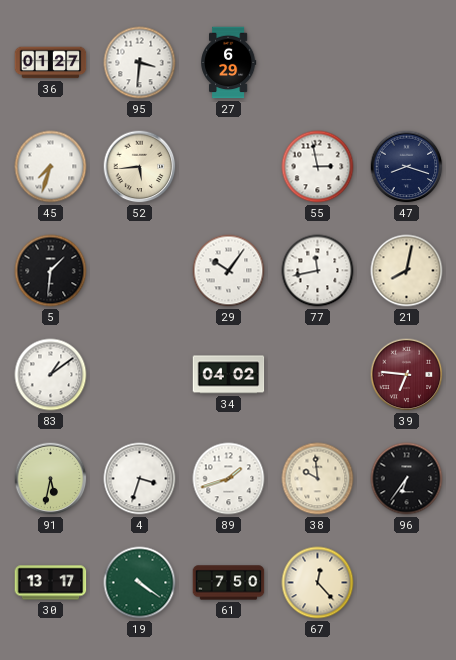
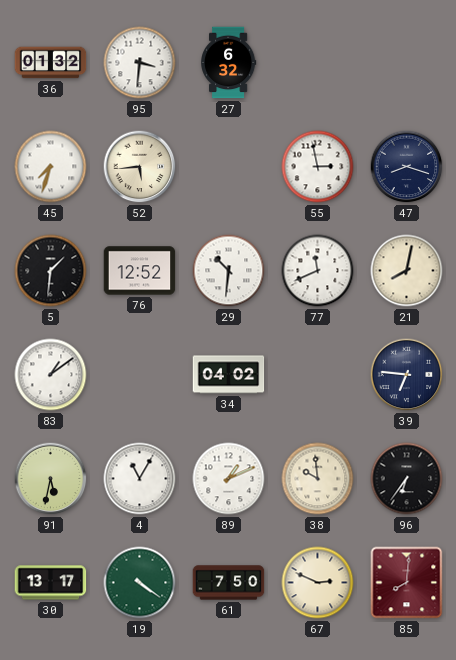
36: 01:27 -> 01:32 (51, 63)
27: 6:29 -> 6:32 (228, 63)
76: none -> 12:52 (140, 271)
29: 10:06 -> 10:31 (229, 271)
77: 11:43 -> 11:41 (318, 271)
39 dial: burgundy -> navy (407, 375)
4: 3:33 -> 11:05 (140, 479)
89: 1:42 -> 1:11 (229, 479)
67: 12:23 -> 2:49 (318, 583)
85: none -> 8:01 (407, 583)
